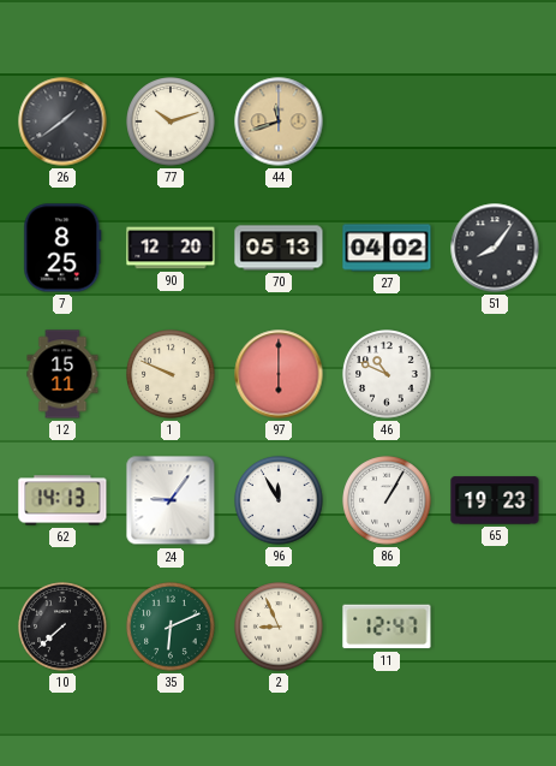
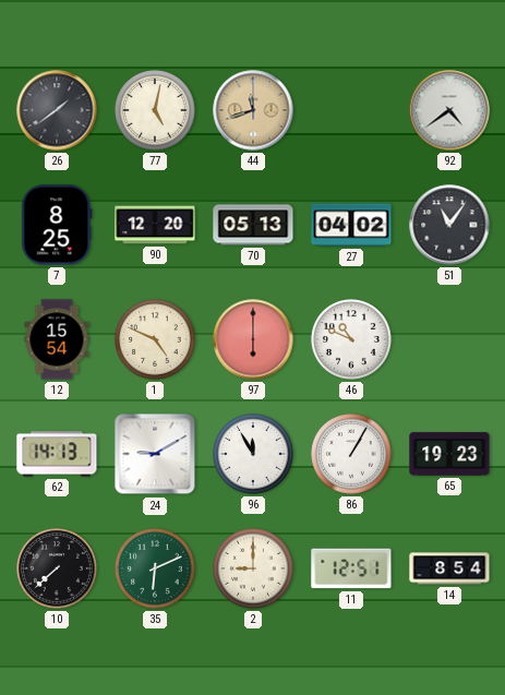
77: 10:12 -> 5:02 (155, 110)
92: none -> 4:39 (449, 110)
51: 8:06 -> 11:06 (449, 225)
12: 15:11 -> 15:54 (57, 339)
1: 9:49 -> 4:49 (155, 339)
24: 9:06 -> 9:10 (155, 454)
2: 8:56 -> 9:00 (253, 568)
11: 12:47 -> 12:51 (351, 568)
14: none -> 8:54 (449, 568)
